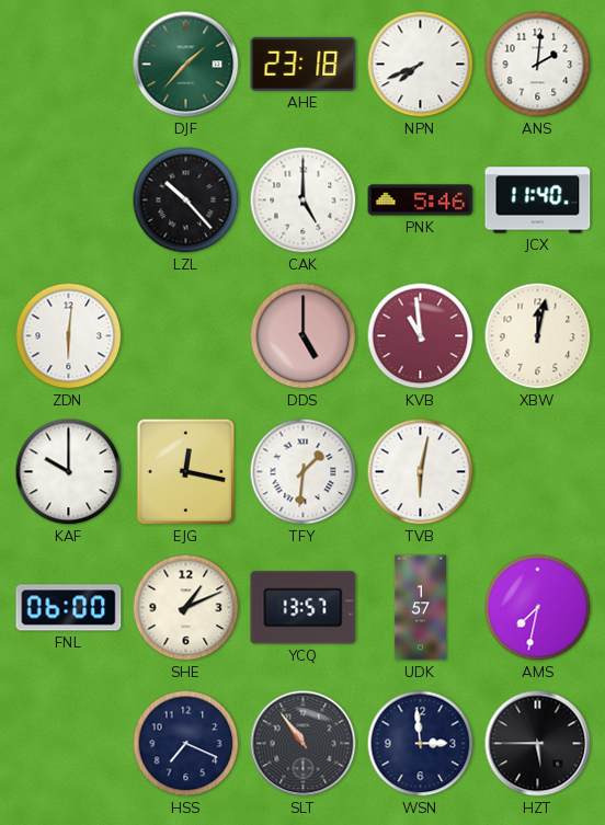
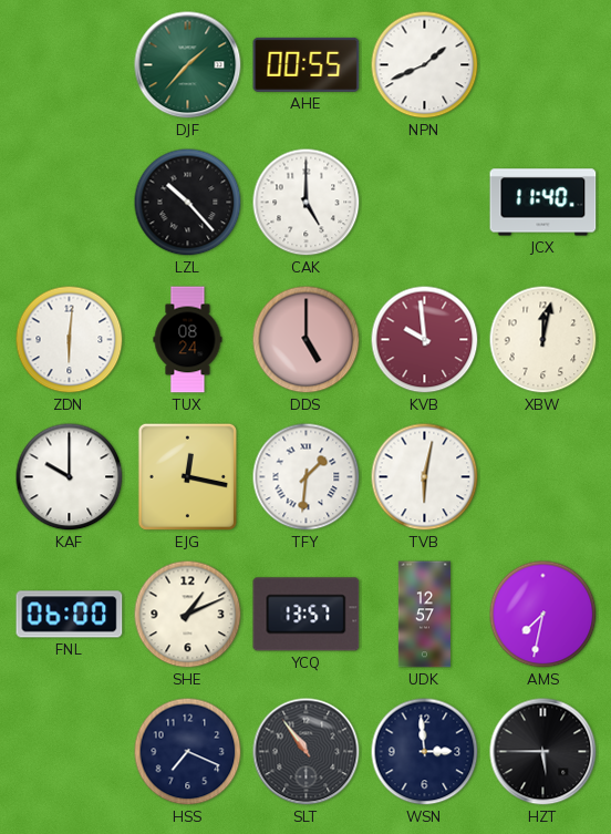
AHE: 23:18 -> 00:55 (307, 64)
NPN: 7:41 -> 1:41 (425, 65)
ANS: 2:01 -> none (538, 65)
PNK: 5:46 -> none (421, 200)
TUX: none -> 08:24 (188, 340)
KVB: 10:59 -> 9:59 (425, 340)
UDK: 1:57 -> 12:57 (424, 615)
